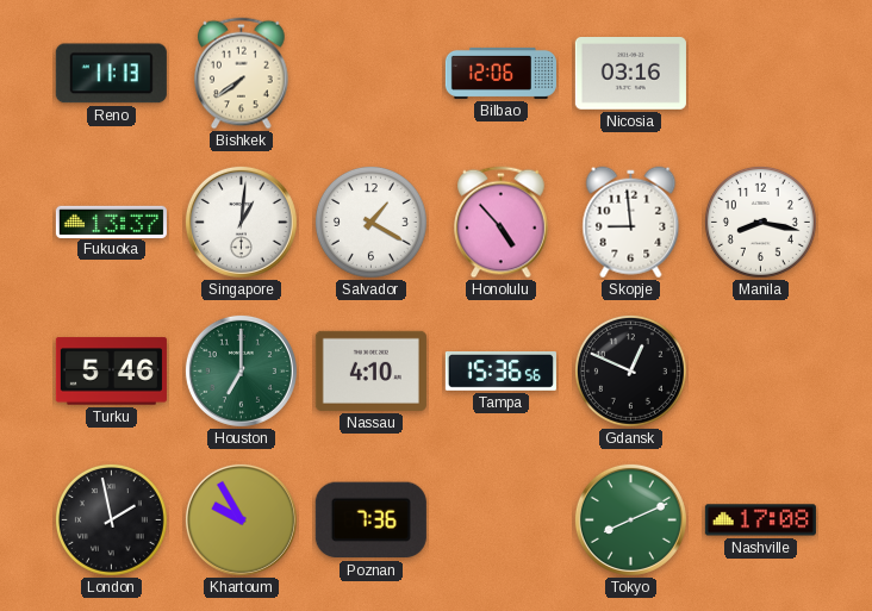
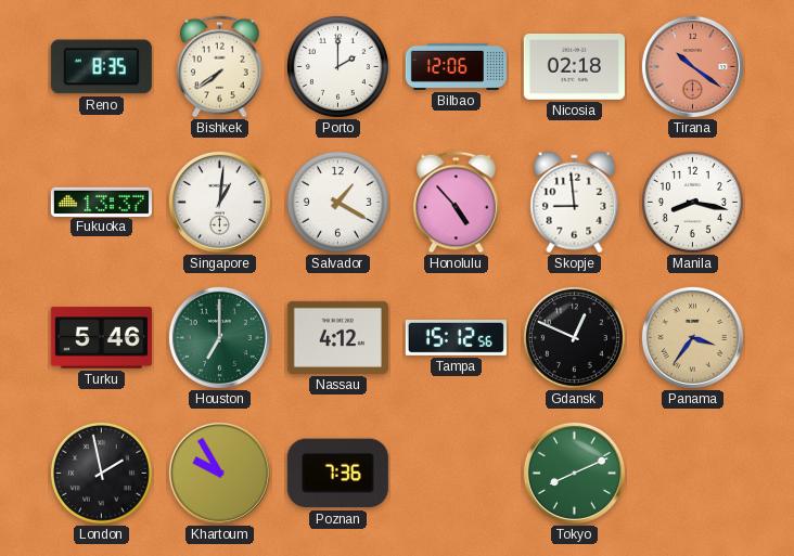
Reno: 11:13 -> 8:35 (101, 67)
Porto: none -> 2:00 (337, 66)
Nicosia: 03:16 -> 02:18 (574, 67)
Tirana: none -> 10:21 (692, 66)
Nassau: 4:10 -> 4:12 (337, 337)
Tampa: 15:36 -> 15:12 (456, 338)
Panama: none -> 3:36 (692, 337)
Nashville: 17:08 -> none (760, 520)
